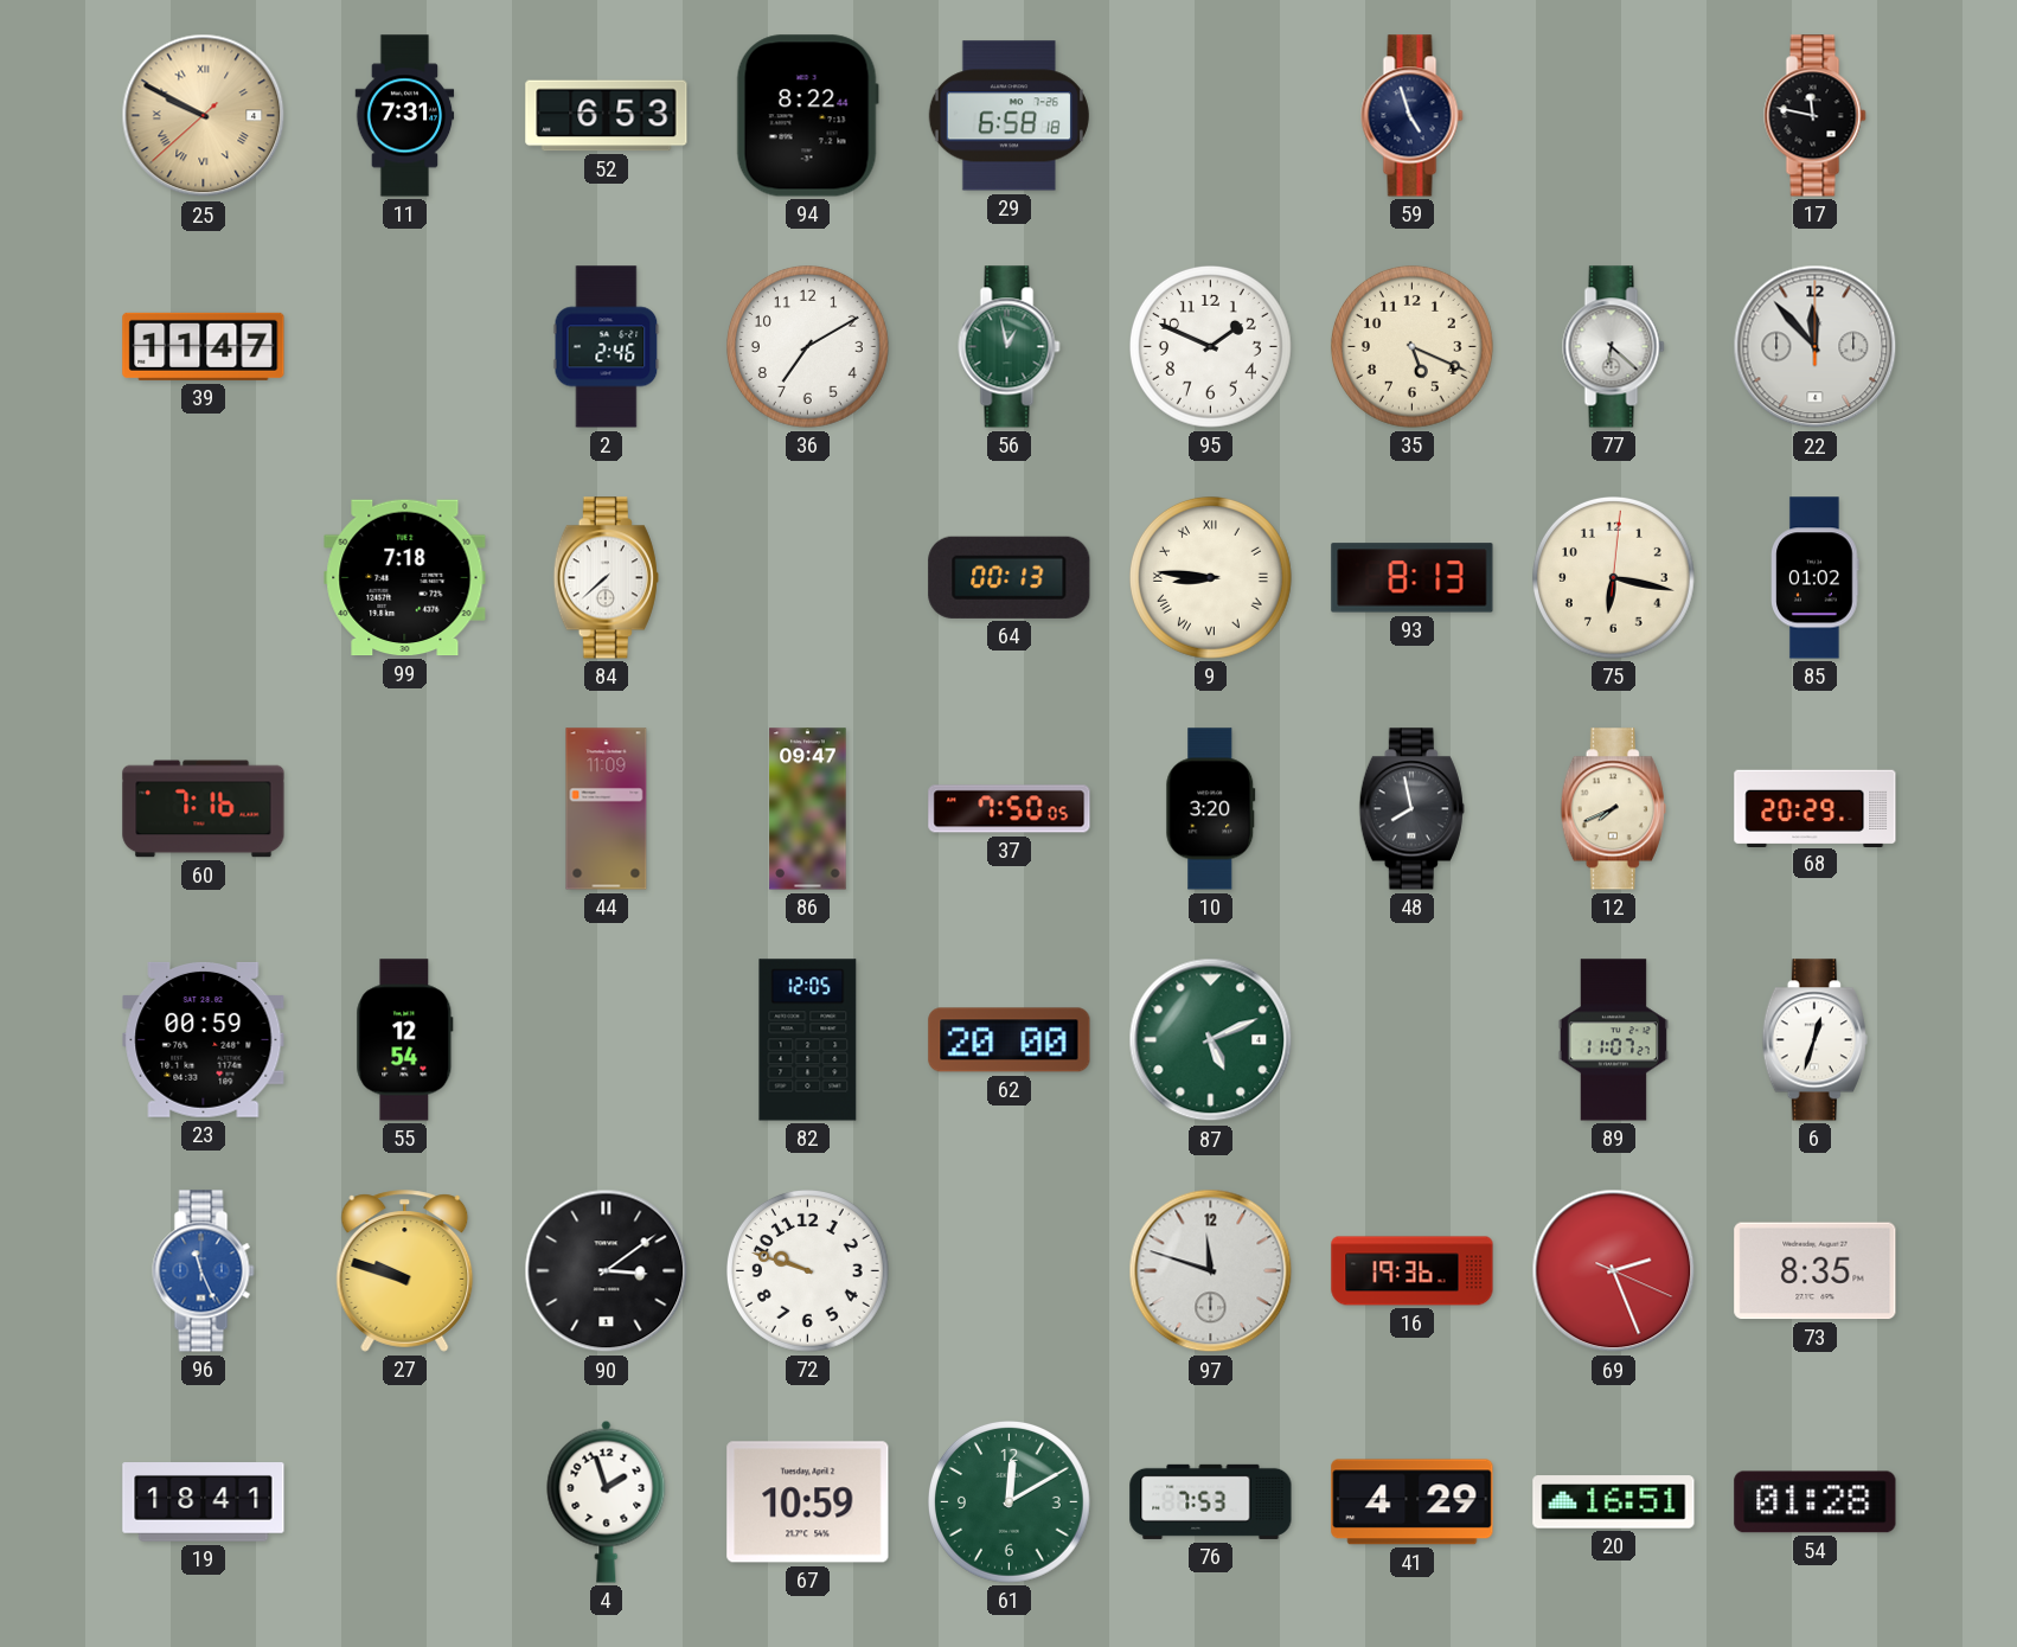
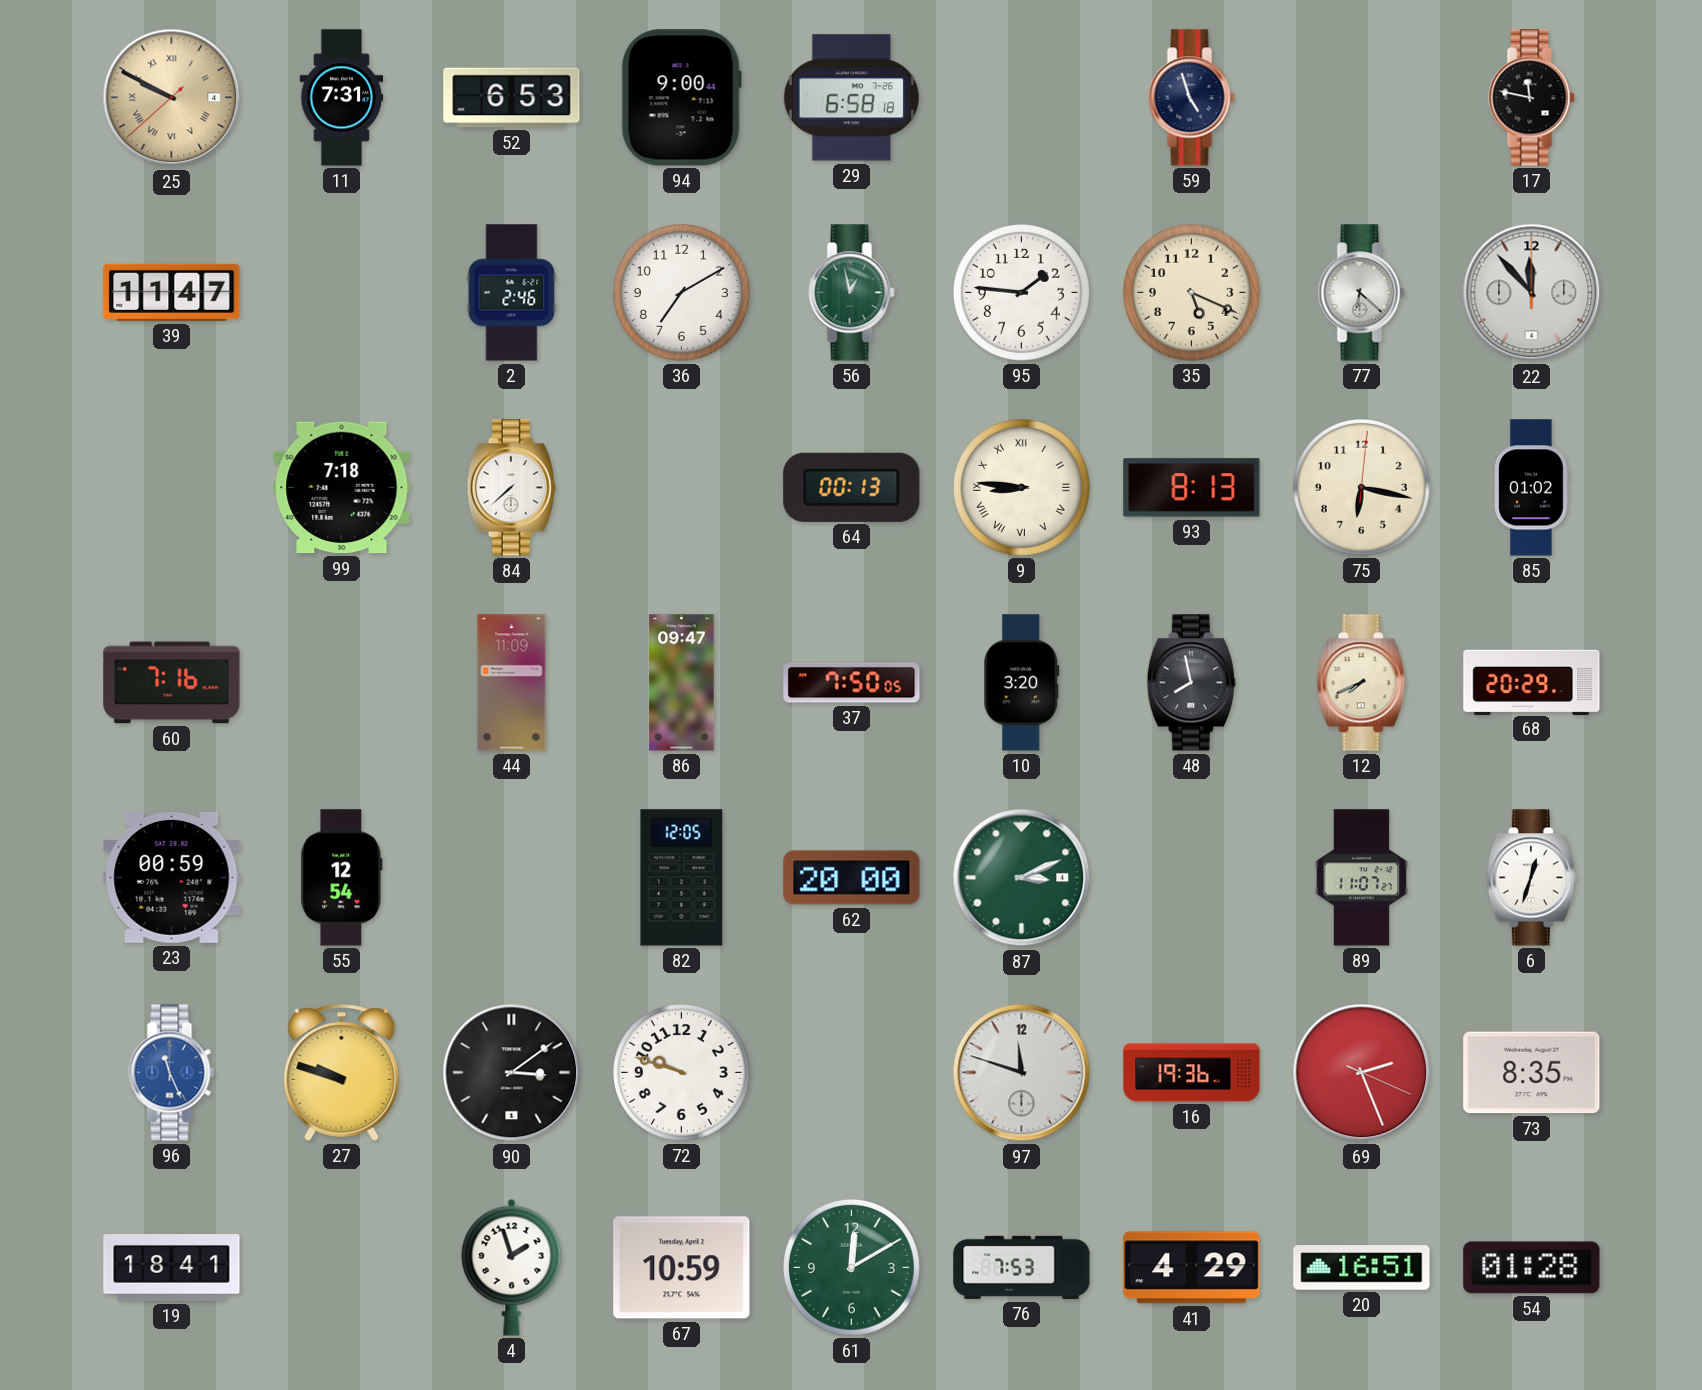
94: 8:22 -> 9:00 (681, 98)
95: 1:49 -> 1:46 (1022, 293)
87: 5:11 -> 3:11 (1022, 878)
